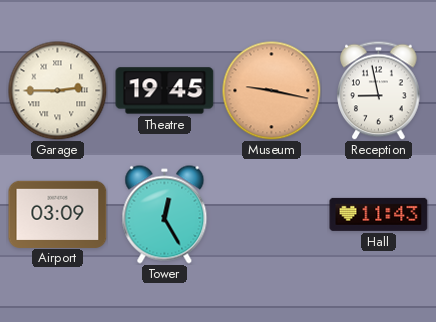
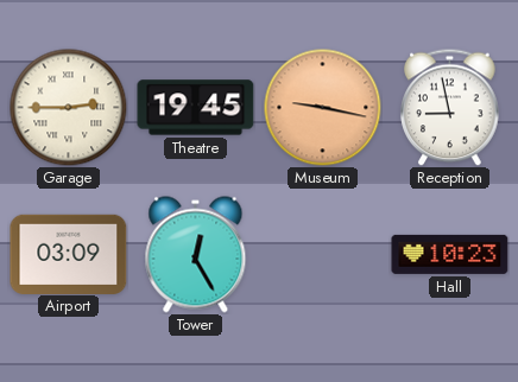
Hall: 11:43 -> 10:23 (450, 254)
